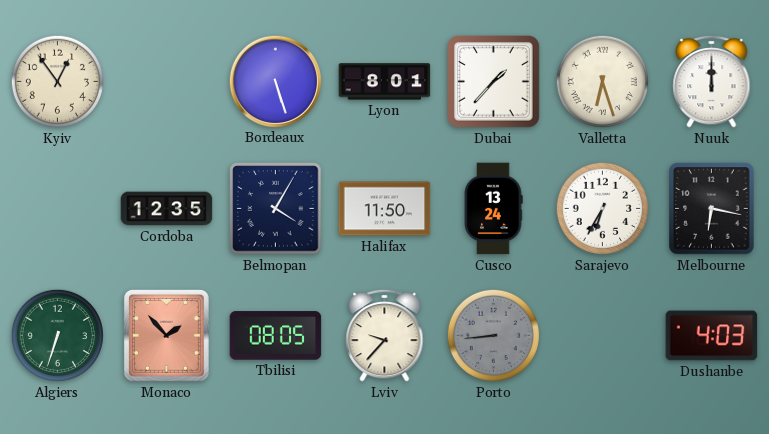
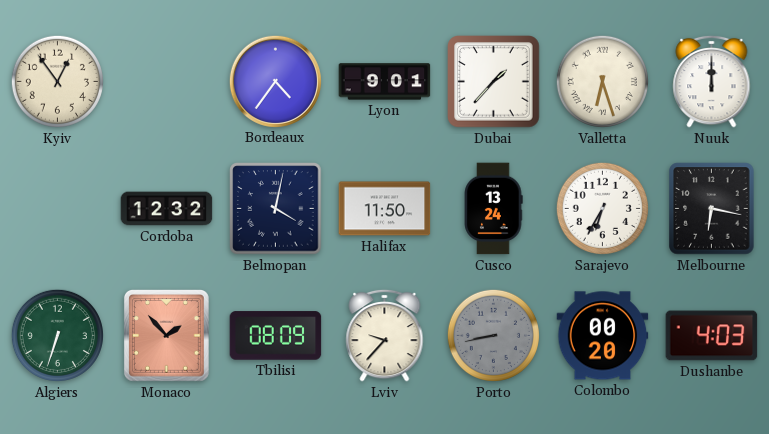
Bordeaux: 5:27 -> 4:36 (275, 81)
Lyon: 8:01 -> 9:01 (385, 82)
Cordoba: 12:35 -> 12:32 (167, 209)
Belmopan: 4:05 -> 4:02 (276, 209)
Tbilisi: 08:05 -> 08:09 (276, 336)
Porto: 8:44 -> 8:43 (493, 335)
Colombo: none -> 00:20 (603, 336)
